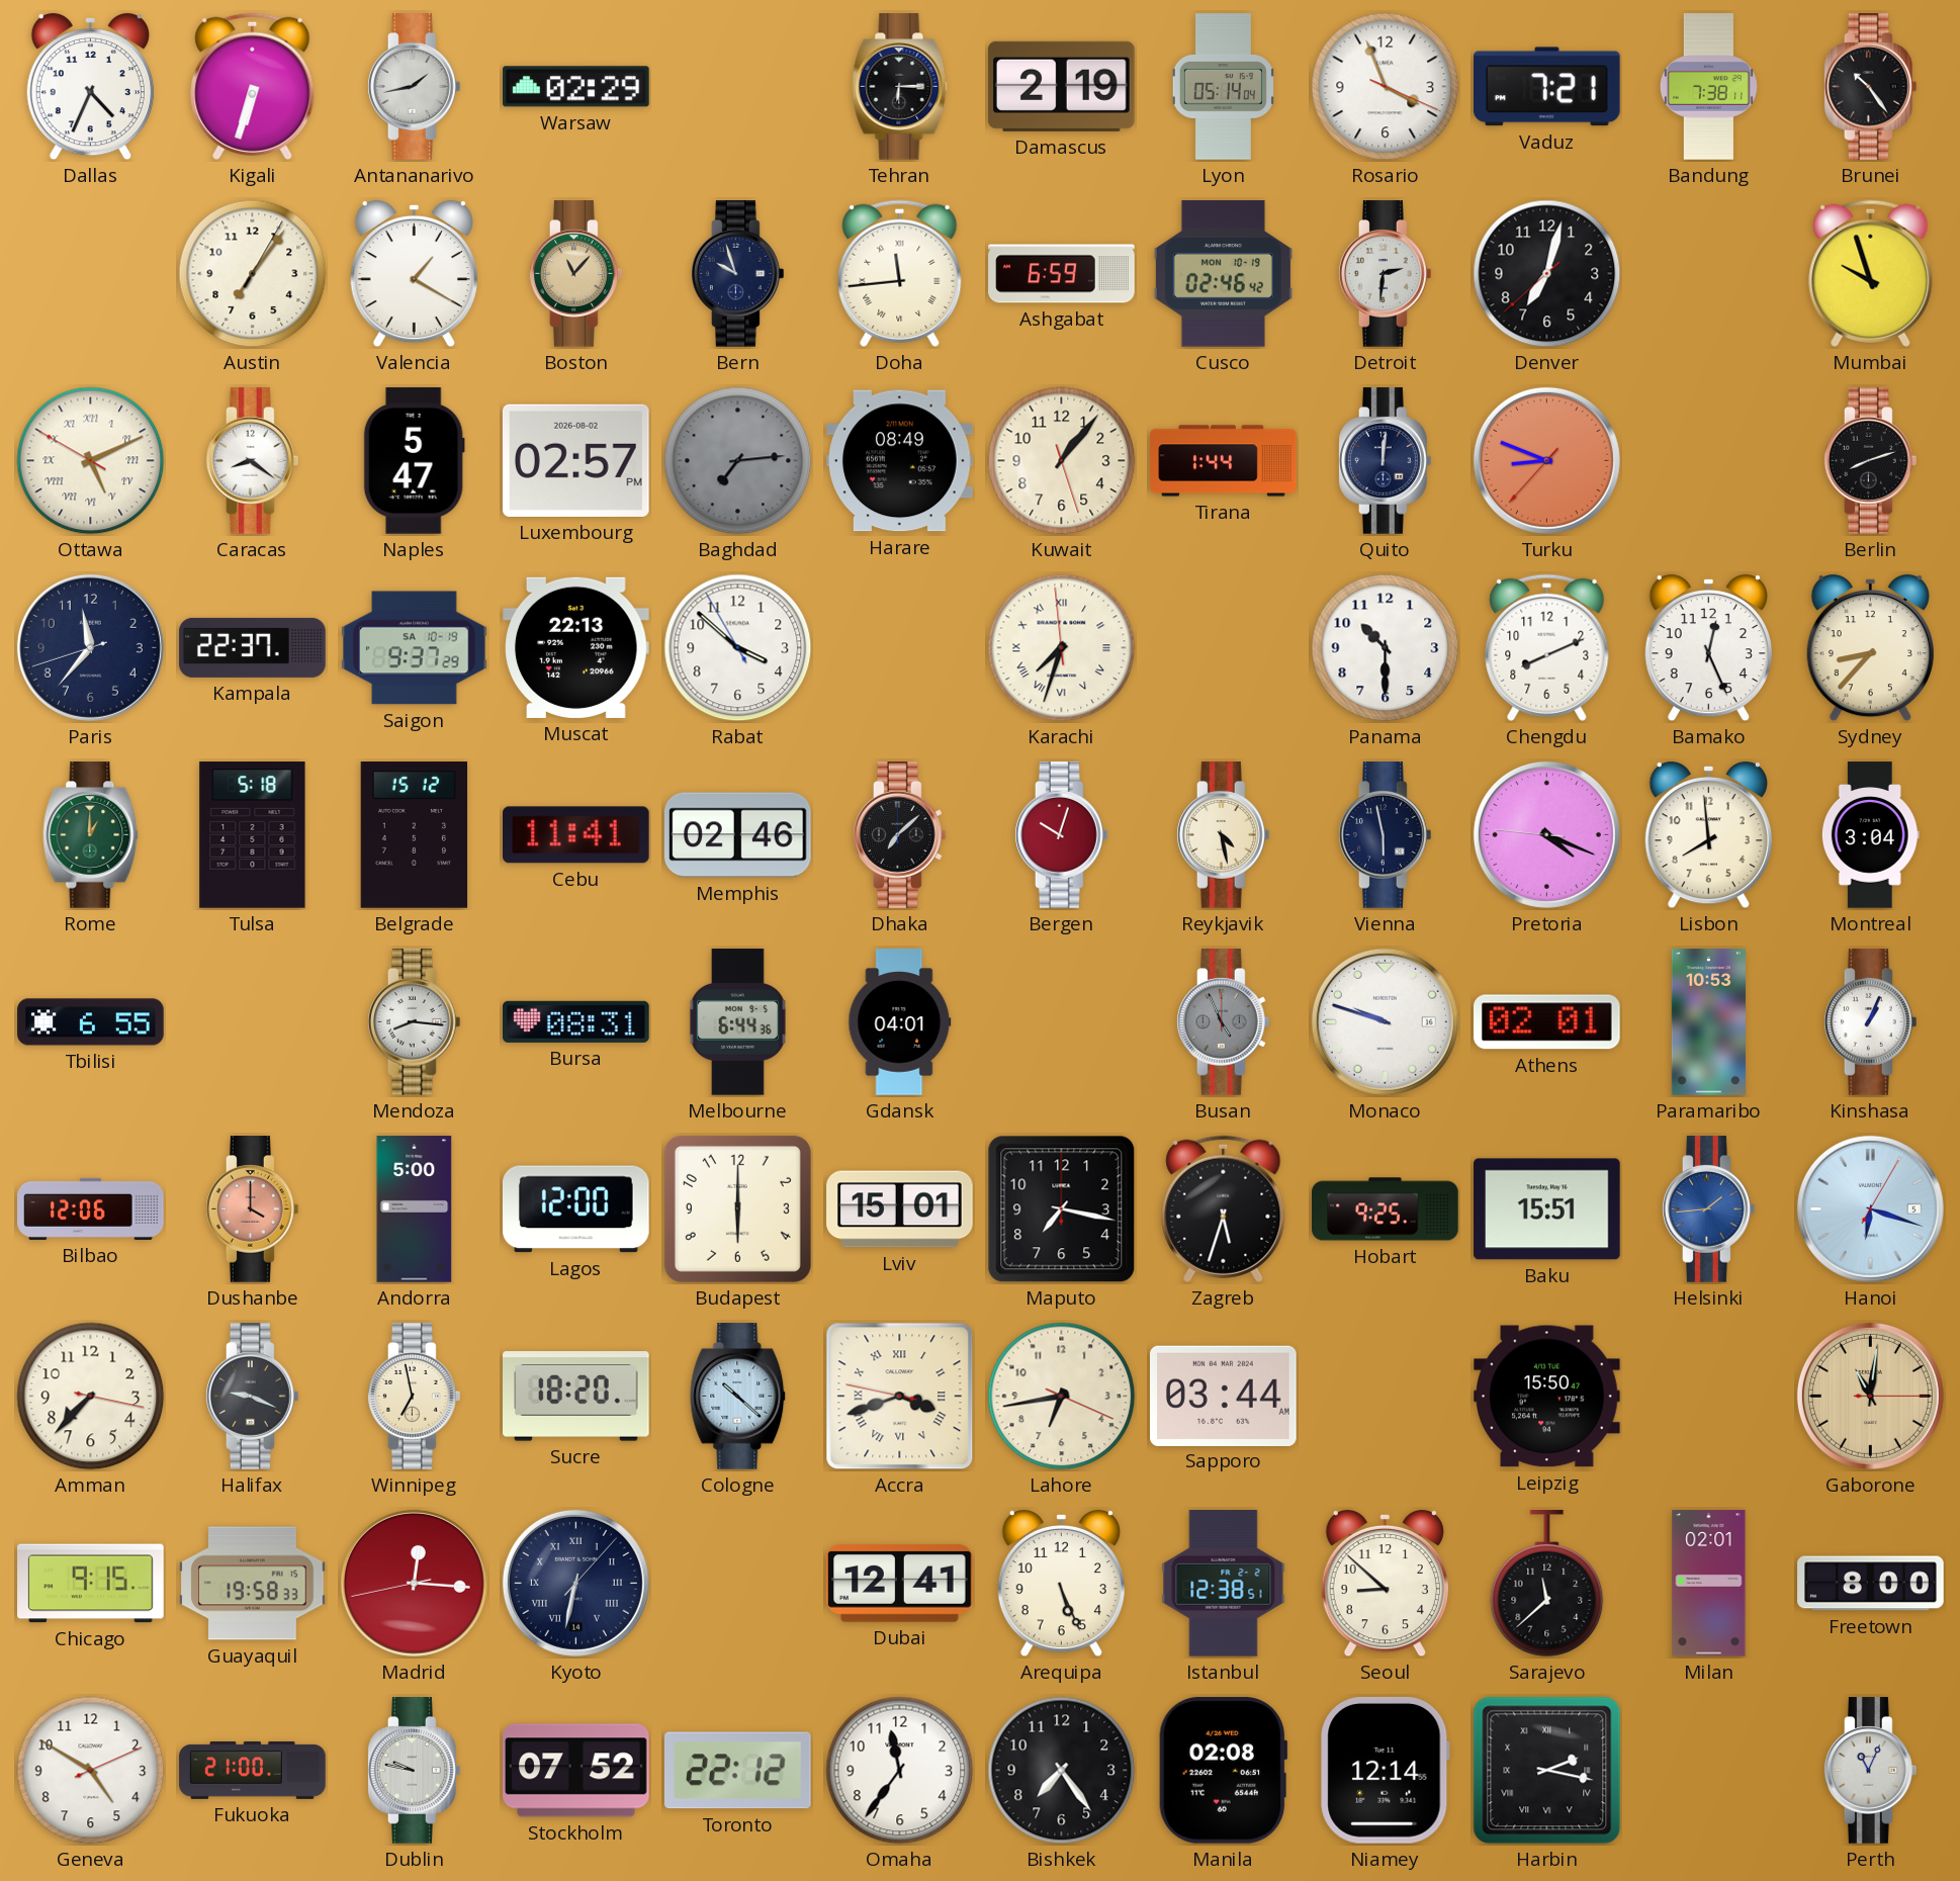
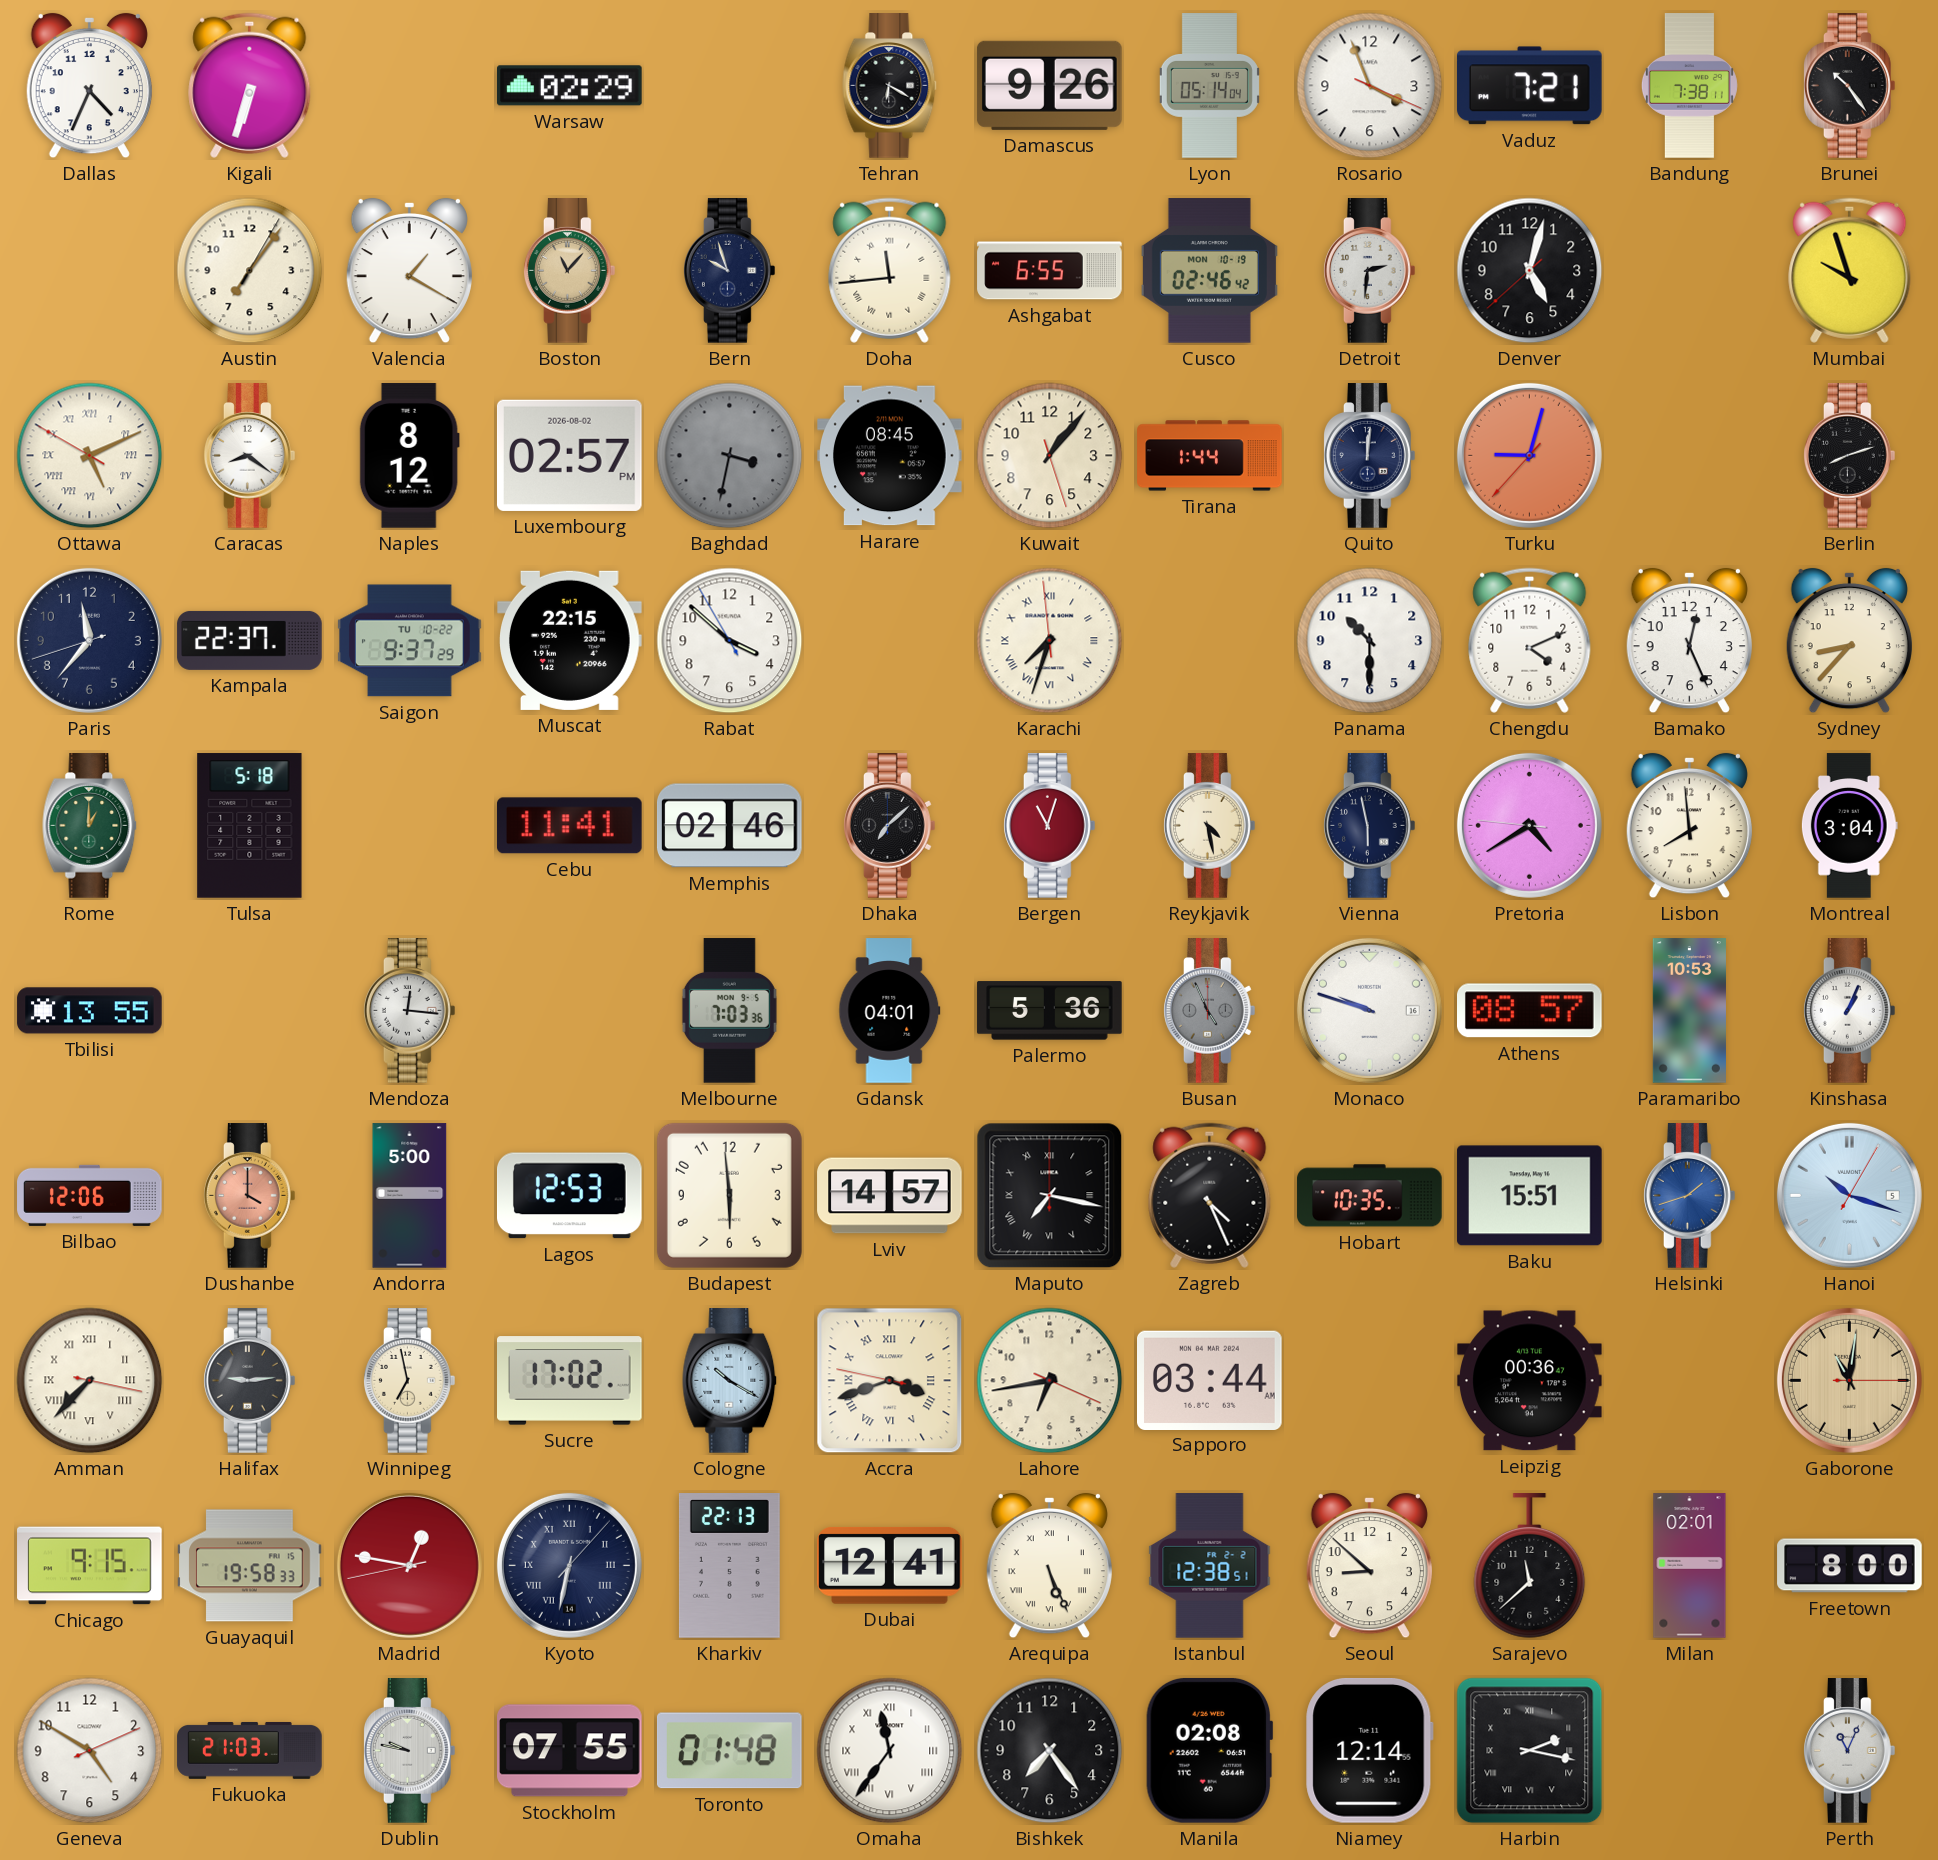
Antananarivo: 1:43 -> none (415, 87)
Tehran: 6:15 -> 6:20 (890, 86)
Damascus: 2:19 -> 9:26 (1050, 85)
Ashgabat: 6:59 -> 6:55 (1050, 271)
Denver: 7:02 -> 5:02 (1530, 271)
Naples: 5:47 -> 8:12 (409, 456)
Baghdad: 7:14 -> 3:32 (730, 456)
Harare: 08:49 -> 08:45 (890, 456)
Turku: 8:48 -> 9:02 (1529, 455)
Saigon date: SA 10-19 -> TU 10-22 (410, 641)
Muscat: 22:13 -> 22:15 (570, 640)
Chengdu: 8:11 -> 4:11 (1530, 640)
Belgrade: 15:12 -> none (415, 835)
Bergen: 10:03 -> 11:03 (1050, 826)
Pretoria: 4:18 -> 4:39 (1529, 825)
Tbilisi: 6:55 -> 13:55 (90, 1011)
Mendoza: 8:16 -> 12:16 (410, 1011)
Bursa: 08:31 -> none (576, 1021)
Melbourne: 6:44 -> 7:03 (729, 1011)
Palermo: none -> 5:36 (1050, 1011)
Athens: 02:01 -> 08:57 (1530, 1011)
Lagos: 12:00 -> 12:53 (570, 1196)
Budapest: 6:00 -> 5:59 (729, 1195)
Lviv: 15:01 -> 14:57 (890, 1196)
Maputo numerals: Arabic -> Roman (1050, 1196)
Zagreb: 5:33 -> 4:26 (1210, 1195)
Hobart: 9:25 -> 10:35 (1370, 1196)
Helsinki: 1:44 -> 1:42 (1690, 1196)
Hanoi: 6:18 -> 10:18 (1849, 1195)
Amman numerals: Arabic -> Roman (90, 1381)
Halifax: 9:19 -> 9:14 (250, 1381)
Sucre: 18:20 -> 17:02 (570, 1381)
Cologne: 10:22 -> 10:20 (730, 1381)
Leipzig: 15:50 -> 00:36 (1530, 1381)
Madrid: 12:15 -> 12:46 (409, 1565)
Kharkiv: none -> 22:13 (729, 1566)
Arequipa numerals: Arabic -> Roman (1049, 1566)
Fukuoka: 21:00 -> 21:03 (250, 1750)
Stockholm: 07:52 -> 07:55 (570, 1751)
Toronto: 22:12 -> 01:48 (729, 1751)
Omaha numerals: Arabic -> Roman (890, 1751)
